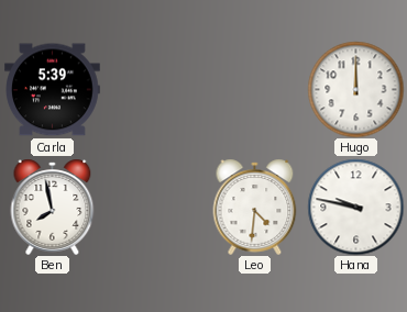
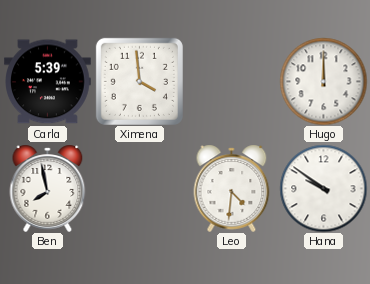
Ximena: none -> 3:59 (139, 81)
Hana: 9:47 -> 9:51 (323, 188)
